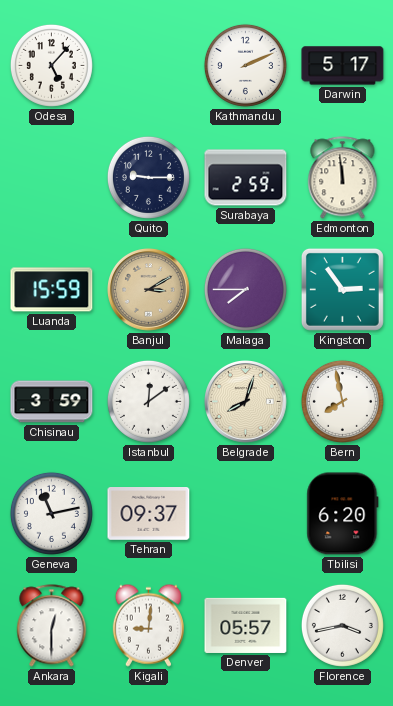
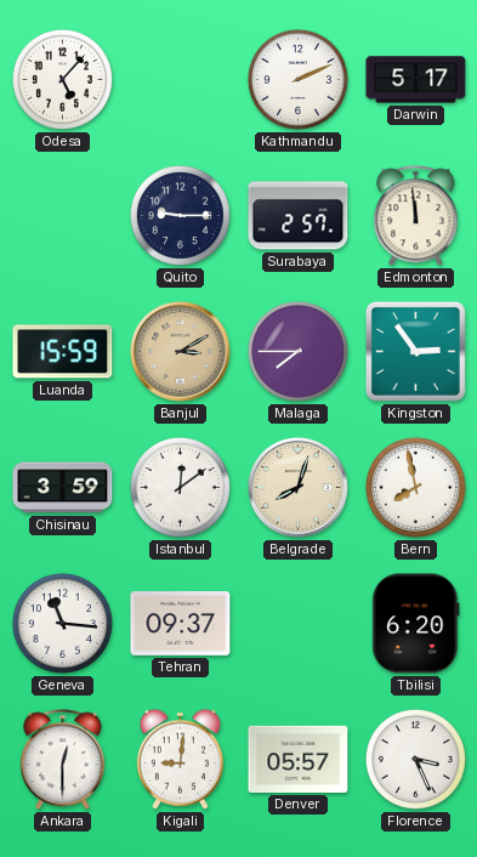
Surabaya: 2:59 -> 2:57 (299, 216)
Geneva: 11:13 -> 11:16 (62, 623)
Florence: 3:43 -> 3:26 (415, 759)
